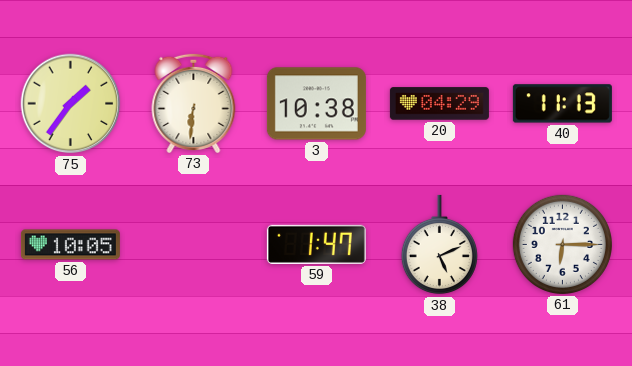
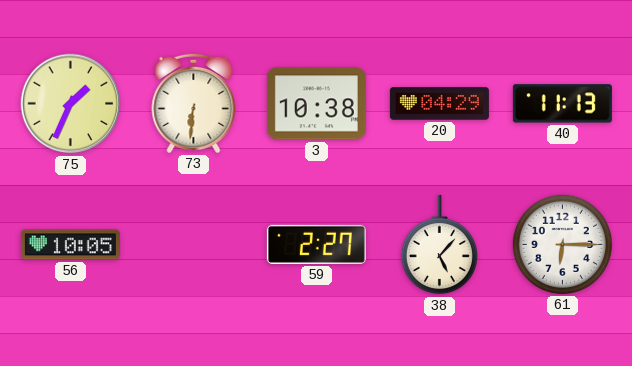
75: 1:36 -> 1:34 (71, 104)
59: 1:47 -> 2:27 (316, 244)
38: 5:11 -> 5:07 (439, 245)
